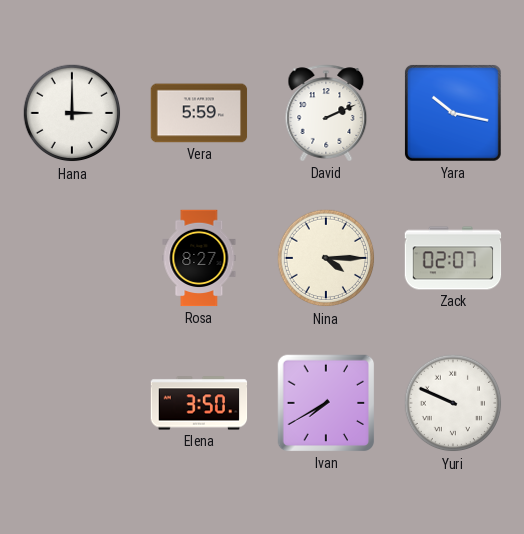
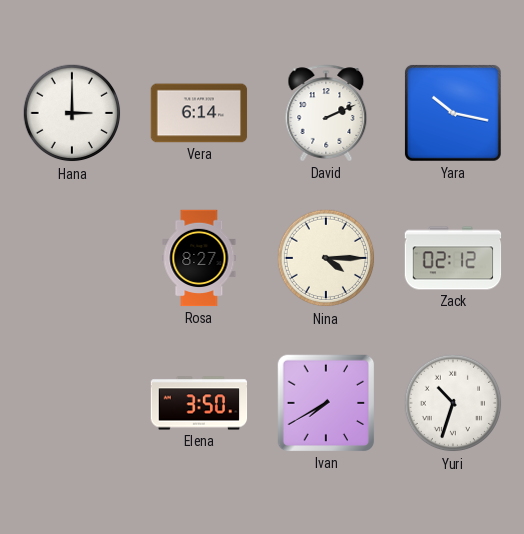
Vera: 5:59 -> 6:14 (199, 113)
Zack: 02:07 -> 02:12 (453, 258)
Yuri: 9:49 -> 10:33 (453, 403)
